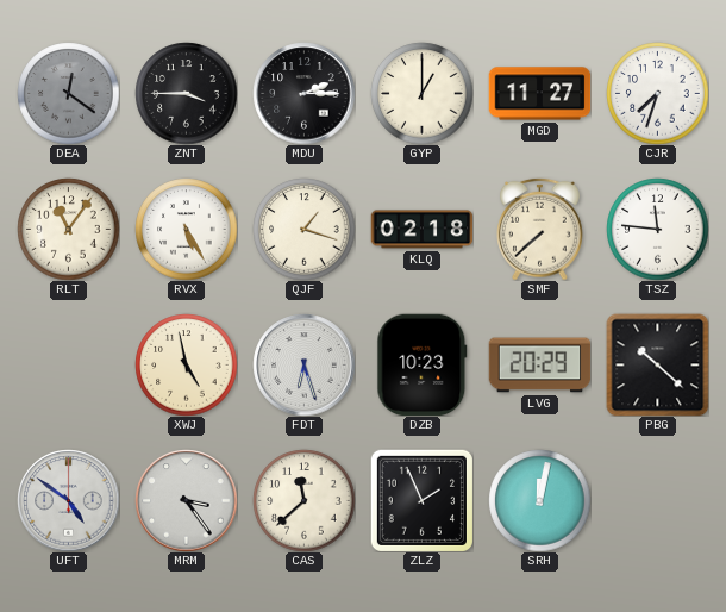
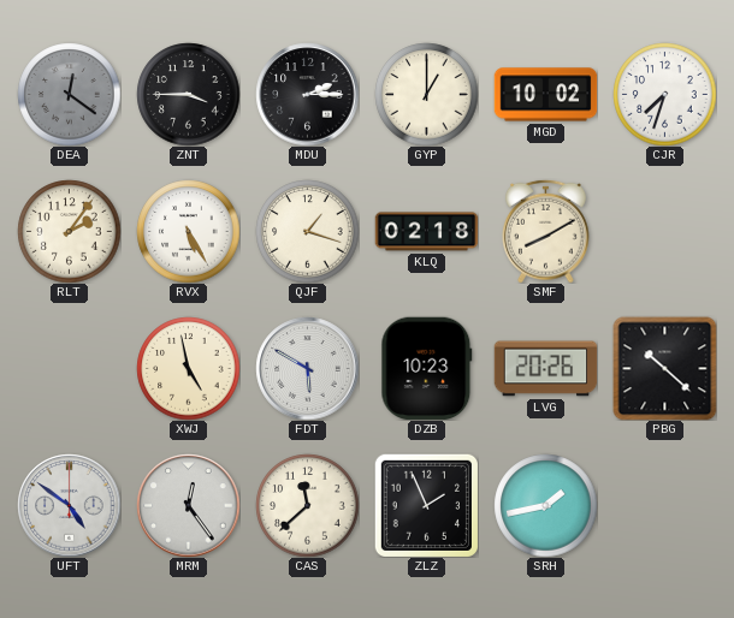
MGD: 11:27 -> 10:02 (545, 95)
RLT: 11:06 -> 2:06 (69, 231)
SMF: 7:38 -> 8:10 (546, 231)
TSZ: 11:46 -> none (657, 229)
FDT: 6:27 -> 5:50 (307, 368)
LVG: 20:29 -> 20:26 (545, 369)
MRM: 3:24 -> 12:24 (188, 505)
SRH: 12:02 -> 1:43 (545, 505)
